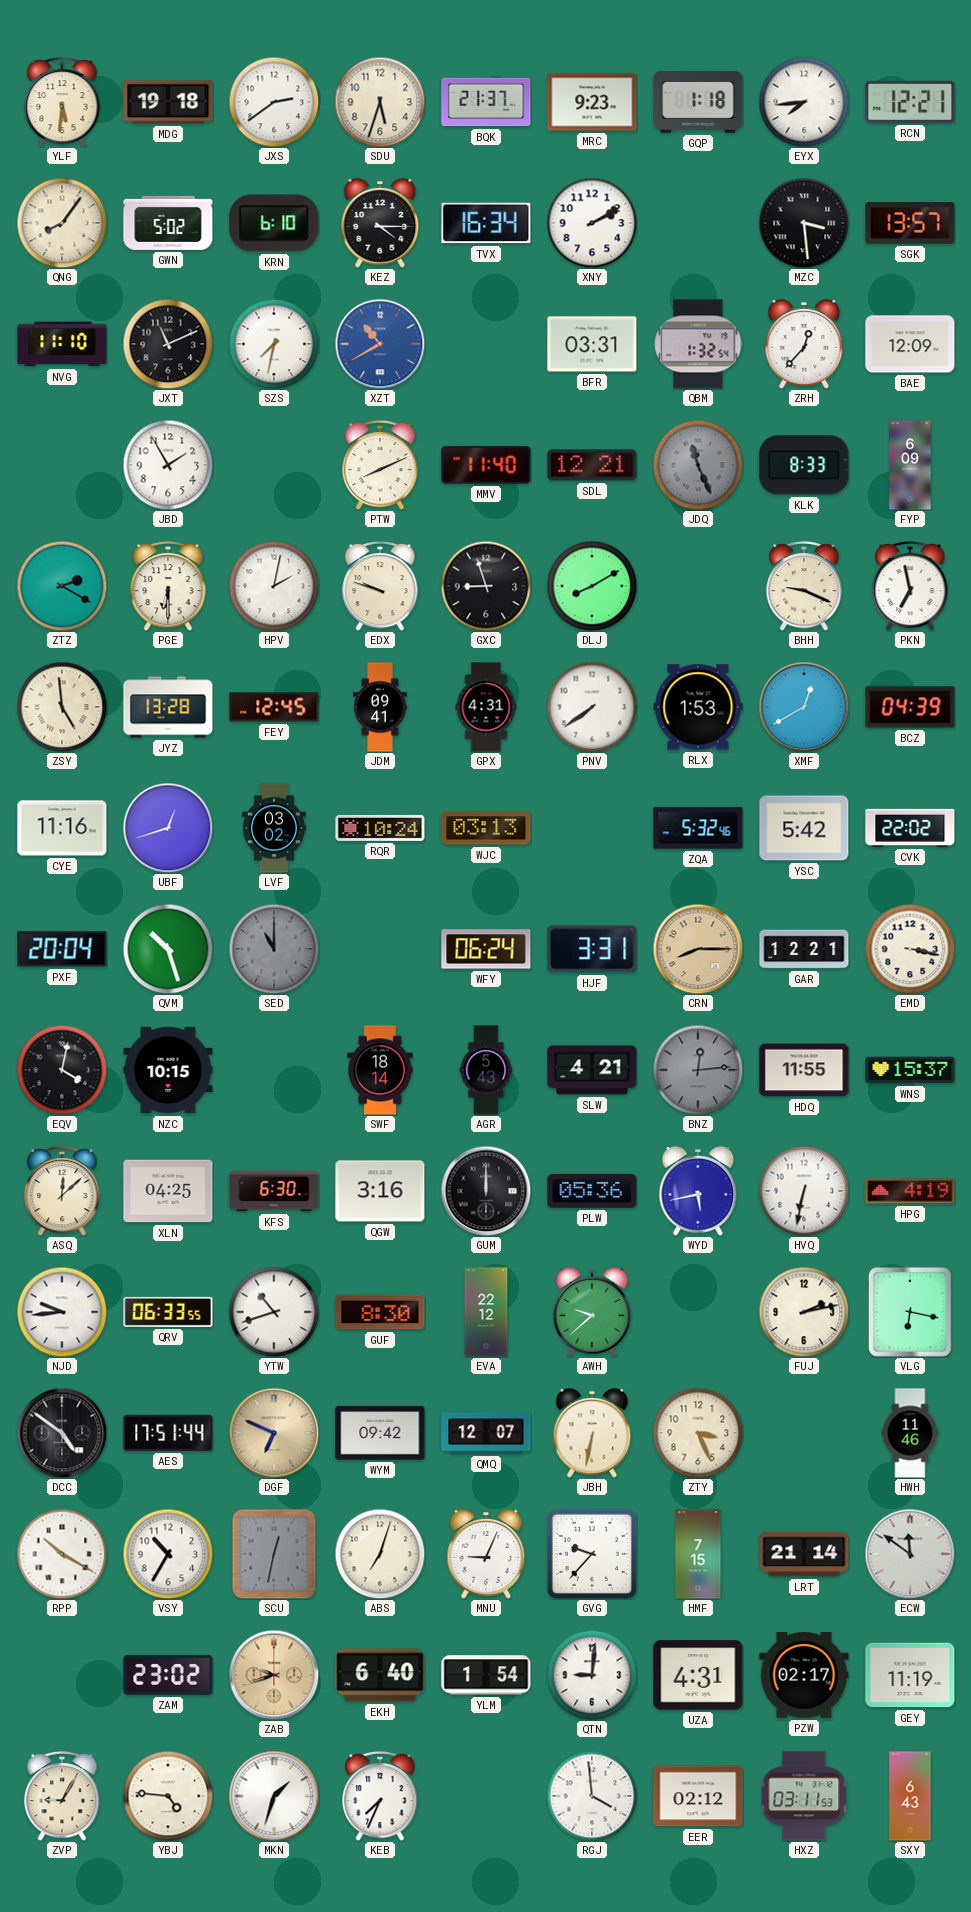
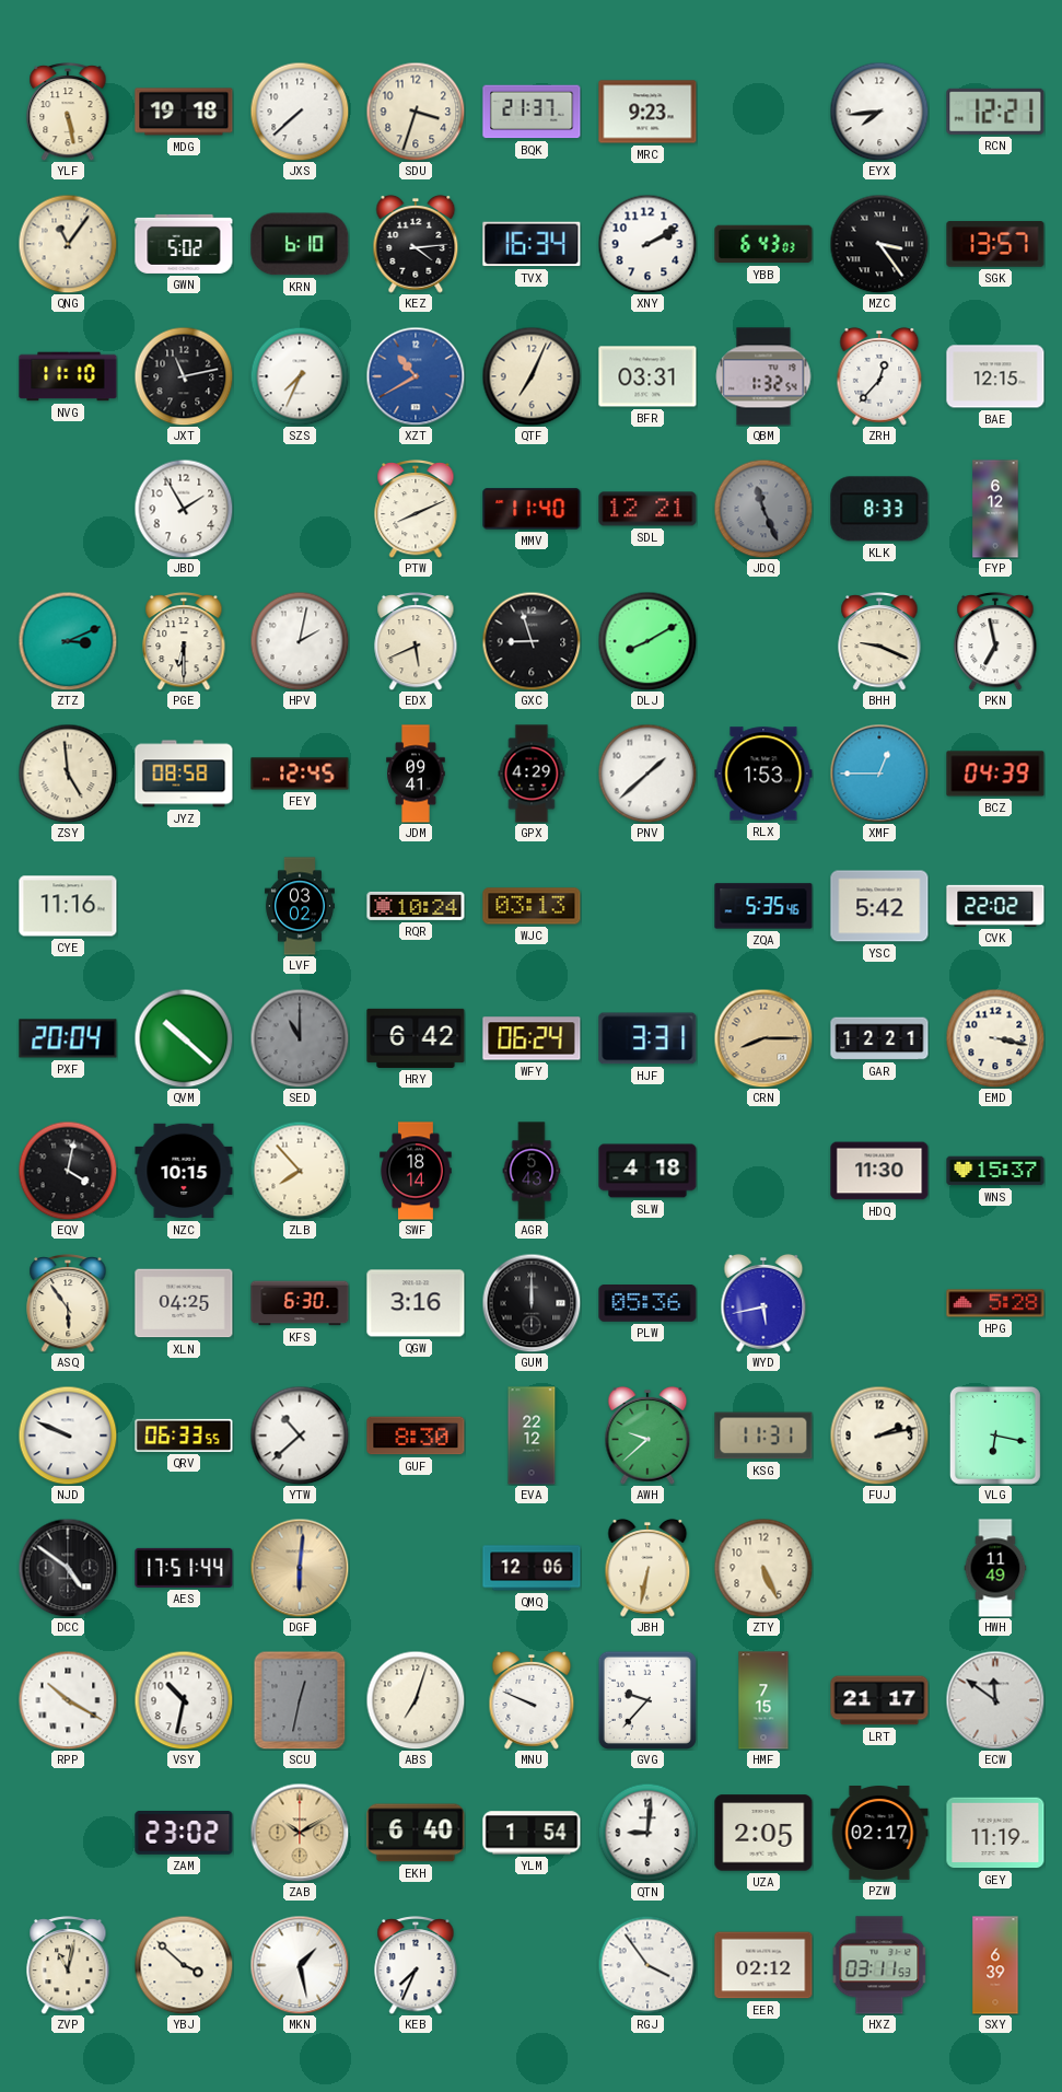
YLF: 5:31 -> 5:28 (68, 113)
JXS: 2:39 -> 7:38 (300, 112)
SDU: 5:33 -> 3:33 (416, 112)
GQP: 1:18 -> none (698, 102)
QNG: 8:06 -> 11:06 (68, 244)
KEZ: 4:15 -> 4:14 (416, 244)
YBB: none -> 6:43 (763, 244)
MZC: 3:29 -> 3:24 (879, 244)
JXT: 11:11 -> 11:13 (184, 376)
SZS: 7:32 -> 7:34 (300, 376)
QTF: none -> 7:04 (532, 376)
BAE: 12:09 -> 12:15 (995, 376)
FYP: 6:09 -> 6:12 (995, 509)
ZTZ: 2:20 -> 3:11 (68, 641)
EDX: 9:48 -> 5:41 (416, 642)
JYZ: 13:28 -> 08:58 (184, 774)
GPX: 4:31 -> 4:29 (532, 774)
PNV: 7:39 -> 1:38 (647, 774)
XMF: 12:40 -> 12:45 (879, 774)
UBF: 12:42 -> none (168, 828)
ZQA: 5:32 -> 5:35 (763, 906)
QVM: 10:27 -> 10:22 (184, 1038)
HRY: none -> 6:42 (416, 1038)
ZLB: none -> 7:53 (300, 1171)
SLW: 4:21 -> 4:18 (647, 1171)
BNZ: 12:14 -> none (698, 1070)
HDQ: 11:55 -> 11:30 (879, 1171)
ASQ: 12:08 -> 5:54 (68, 1304)
HVQ: 6:32 -> none (804, 1191)
HPG: 4:19 -> 5:28 (995, 1303)
NJD: 9:44 -> 9:49 (68, 1436)
YTW: 10:42 -> 10:38 (300, 1436)
KSG: none -> 11:31 (763, 1436)
DGF: 6:49 -> 6:01 (300, 1568)
WYM: 09:42 -> none (380, 1433)
QMQ: 12:07 -> 12:06 (532, 1568)
ZTY: 3:26 -> 5:26 (763, 1568)
HWH: 11:46 -> 11:49 (995, 1568)
VSY: 10:35 -> 10:32 (184, 1700)
MNU: 9:04 -> 9:49 (532, 1700)
LRT: 21:14 -> 21:17 (879, 1700)
ZAB: 9:42 -> 10:10 (300, 1833)
UZA: 4:31 -> 2:05 (763, 1833)
ZVP: 9:05 -> 11:02 (68, 1966)
YBJ: 4:46 -> 3:52 (184, 1965)
MKN: 1:33 -> 1:28 (300, 1965)
RGJ: 3:59 -> 3:54 (647, 1965)
SXY: 6:43 -> 6:39 (995, 1965)
